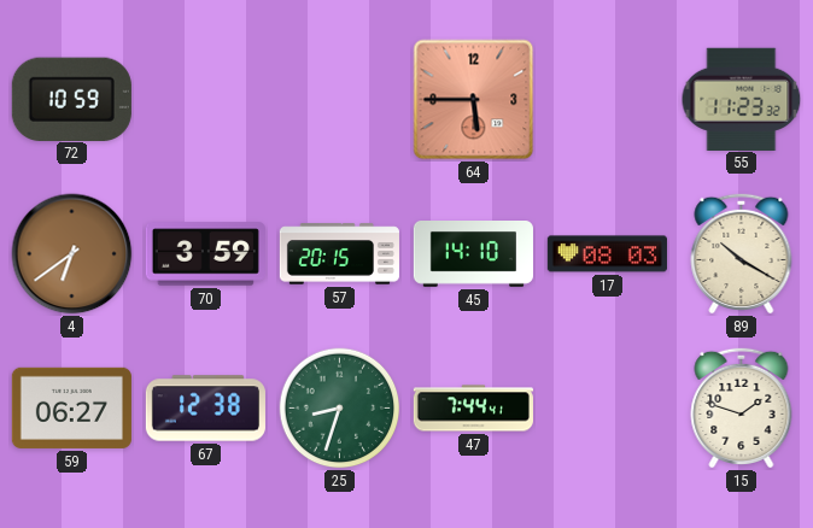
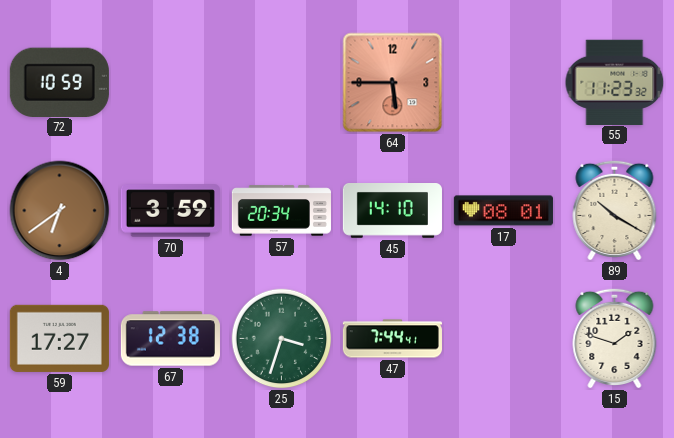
57: 20:15 -> 20:34 (281, 211)
17: 08:03 -> 08:01 (503, 211)
59: 06:27 -> 17:27 (59, 338)
25: 8:33 -> 3:33 (282, 339)
